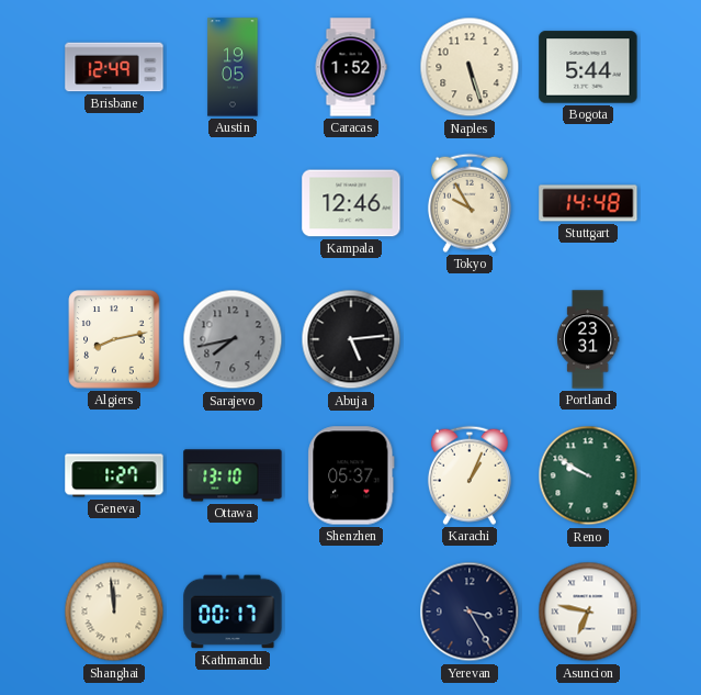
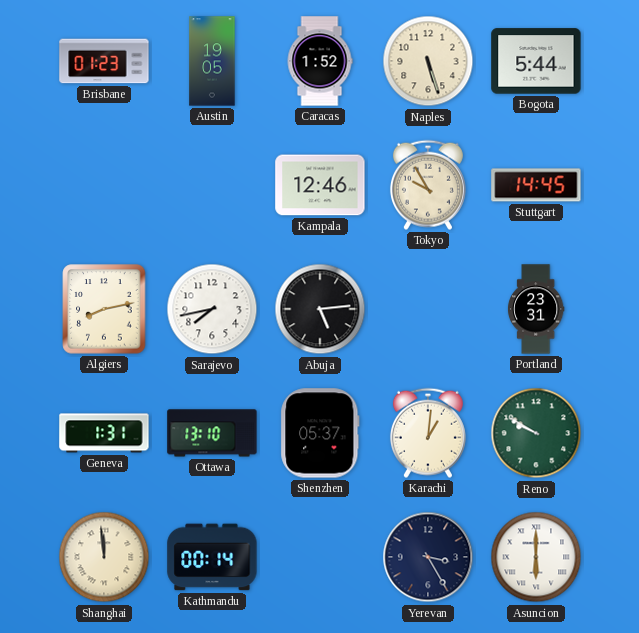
Brisbane: 12:49 -> 01:23 (104, 61)
Stuttgart: 14:48 -> 14:45 (536, 185)
Sarajevo dial: grey -> white (212, 309)
Geneva: 1:27 -> 1:31 (104, 433)
Karachi: 1:04 -> 1:01 (428, 433)
Kathmandu: 00:17 -> 00:14 (212, 557)
Asuncion: 6:47 -> 6:00 (536, 557)
